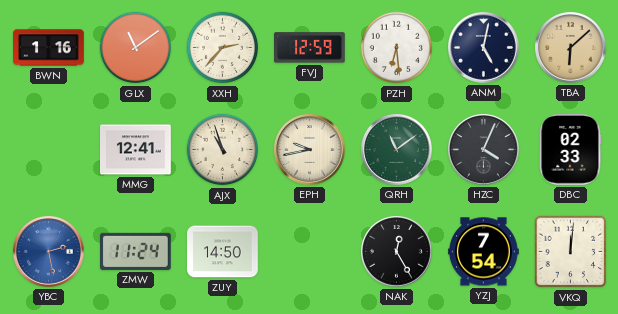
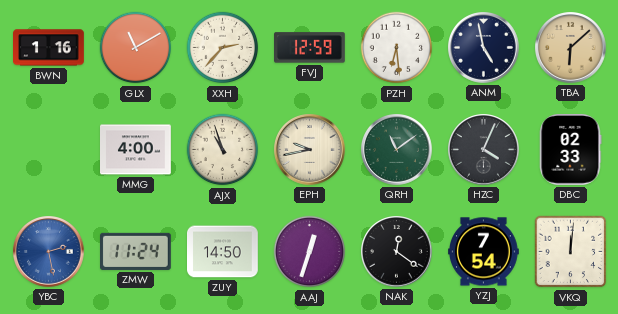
GLX: 11:09 -> 11:10 (136, 48)
ANM: 5:02 -> 4:58 (484, 48)
MMG: 12:41 -> 4:00 (136, 150)
AAJ: none -> 12:33 (310, 252)
NAK: 12:25 -> 12:21 (397, 252)
